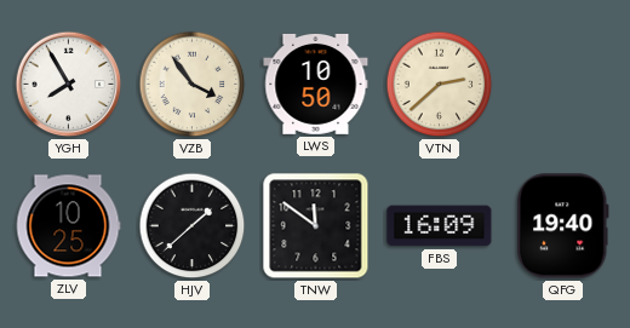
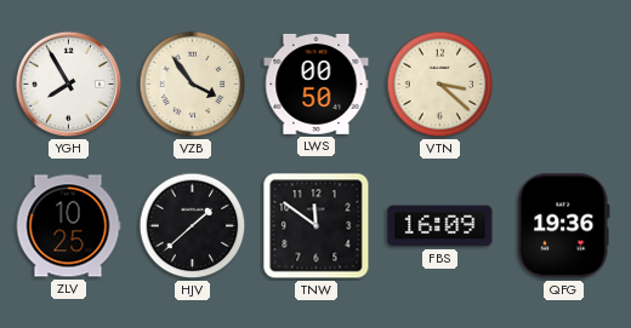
LWS: 10:50 -> 00:50 (317, 84)
VTN: 2:38 -> 3:22 (440, 85)
QFG: 19:40 -> 19:36 (564, 226)
